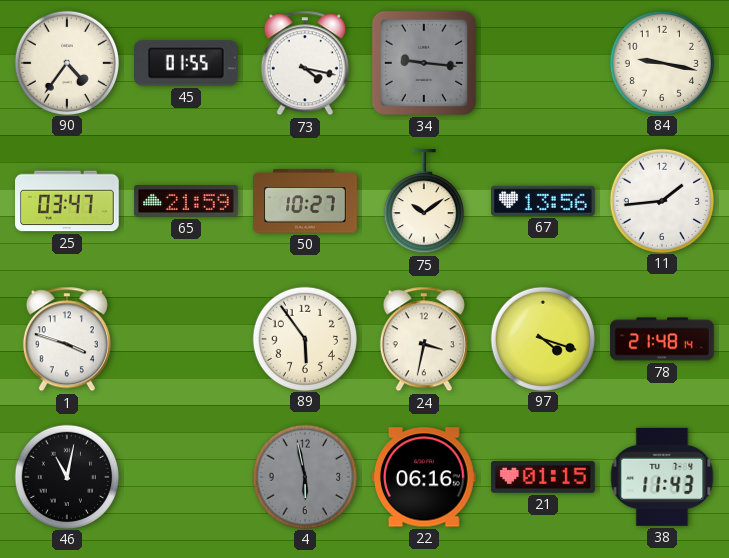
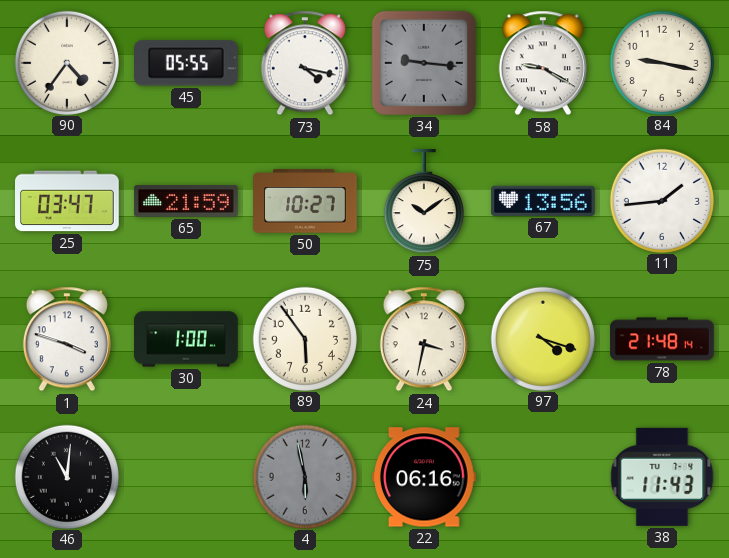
45: 01:55 -> 05:55 (187, 63)
58: none -> 9:20 (543, 63)
30: none -> 1:00 (186, 339)
46: 11:02 -> 11:01 (66, 476)
21: 01:15 -> none (543, 478)
